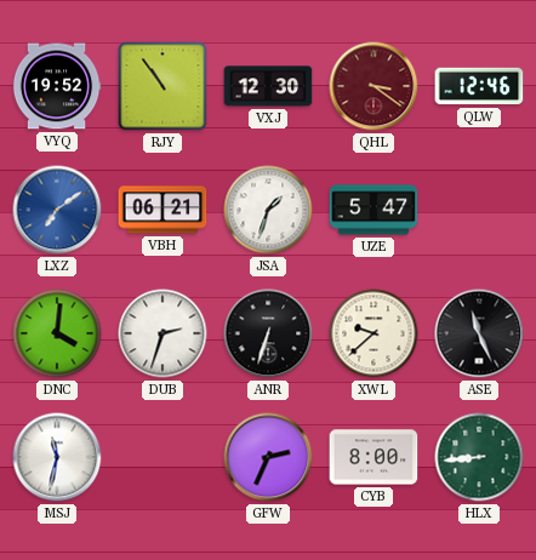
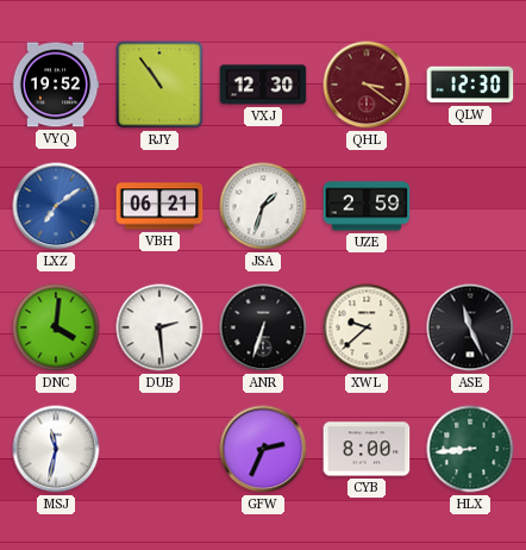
QLW: 12:46 -> 12:30 (470, 85)
UZE: 5:47 -> 2:59 (367, 206)
DUB: 2:33 -> 2:29 (159, 327)
